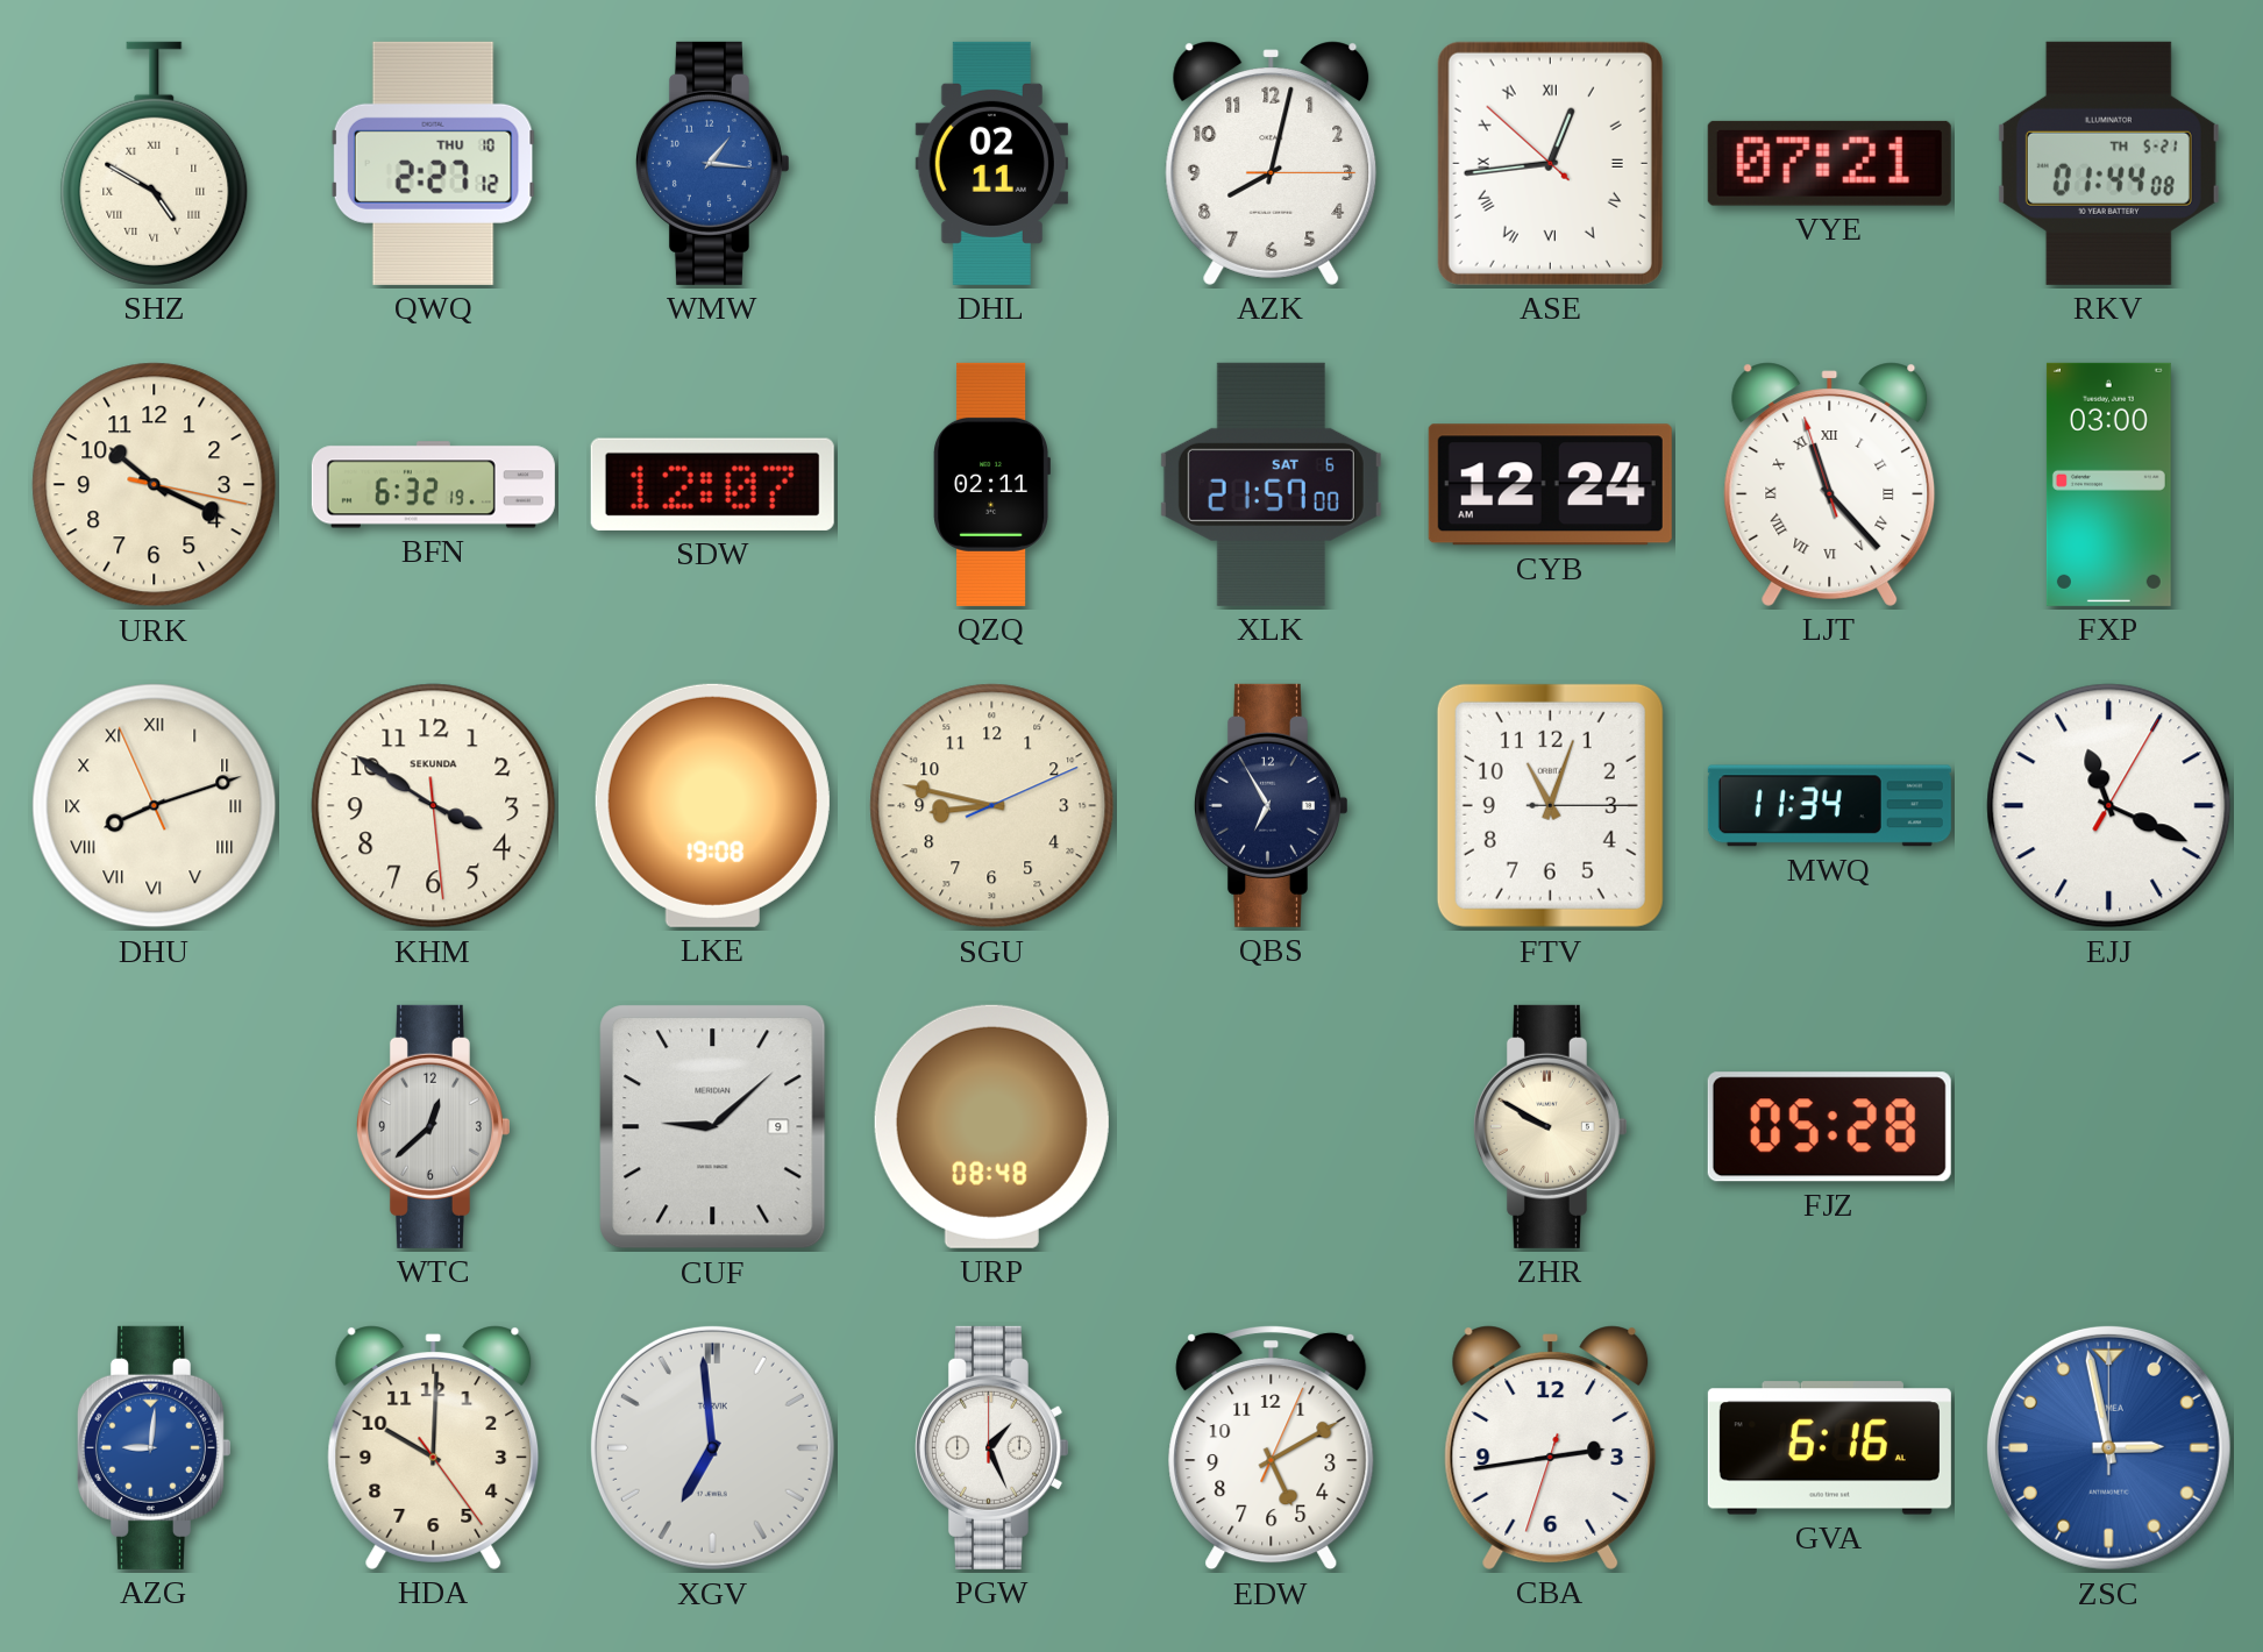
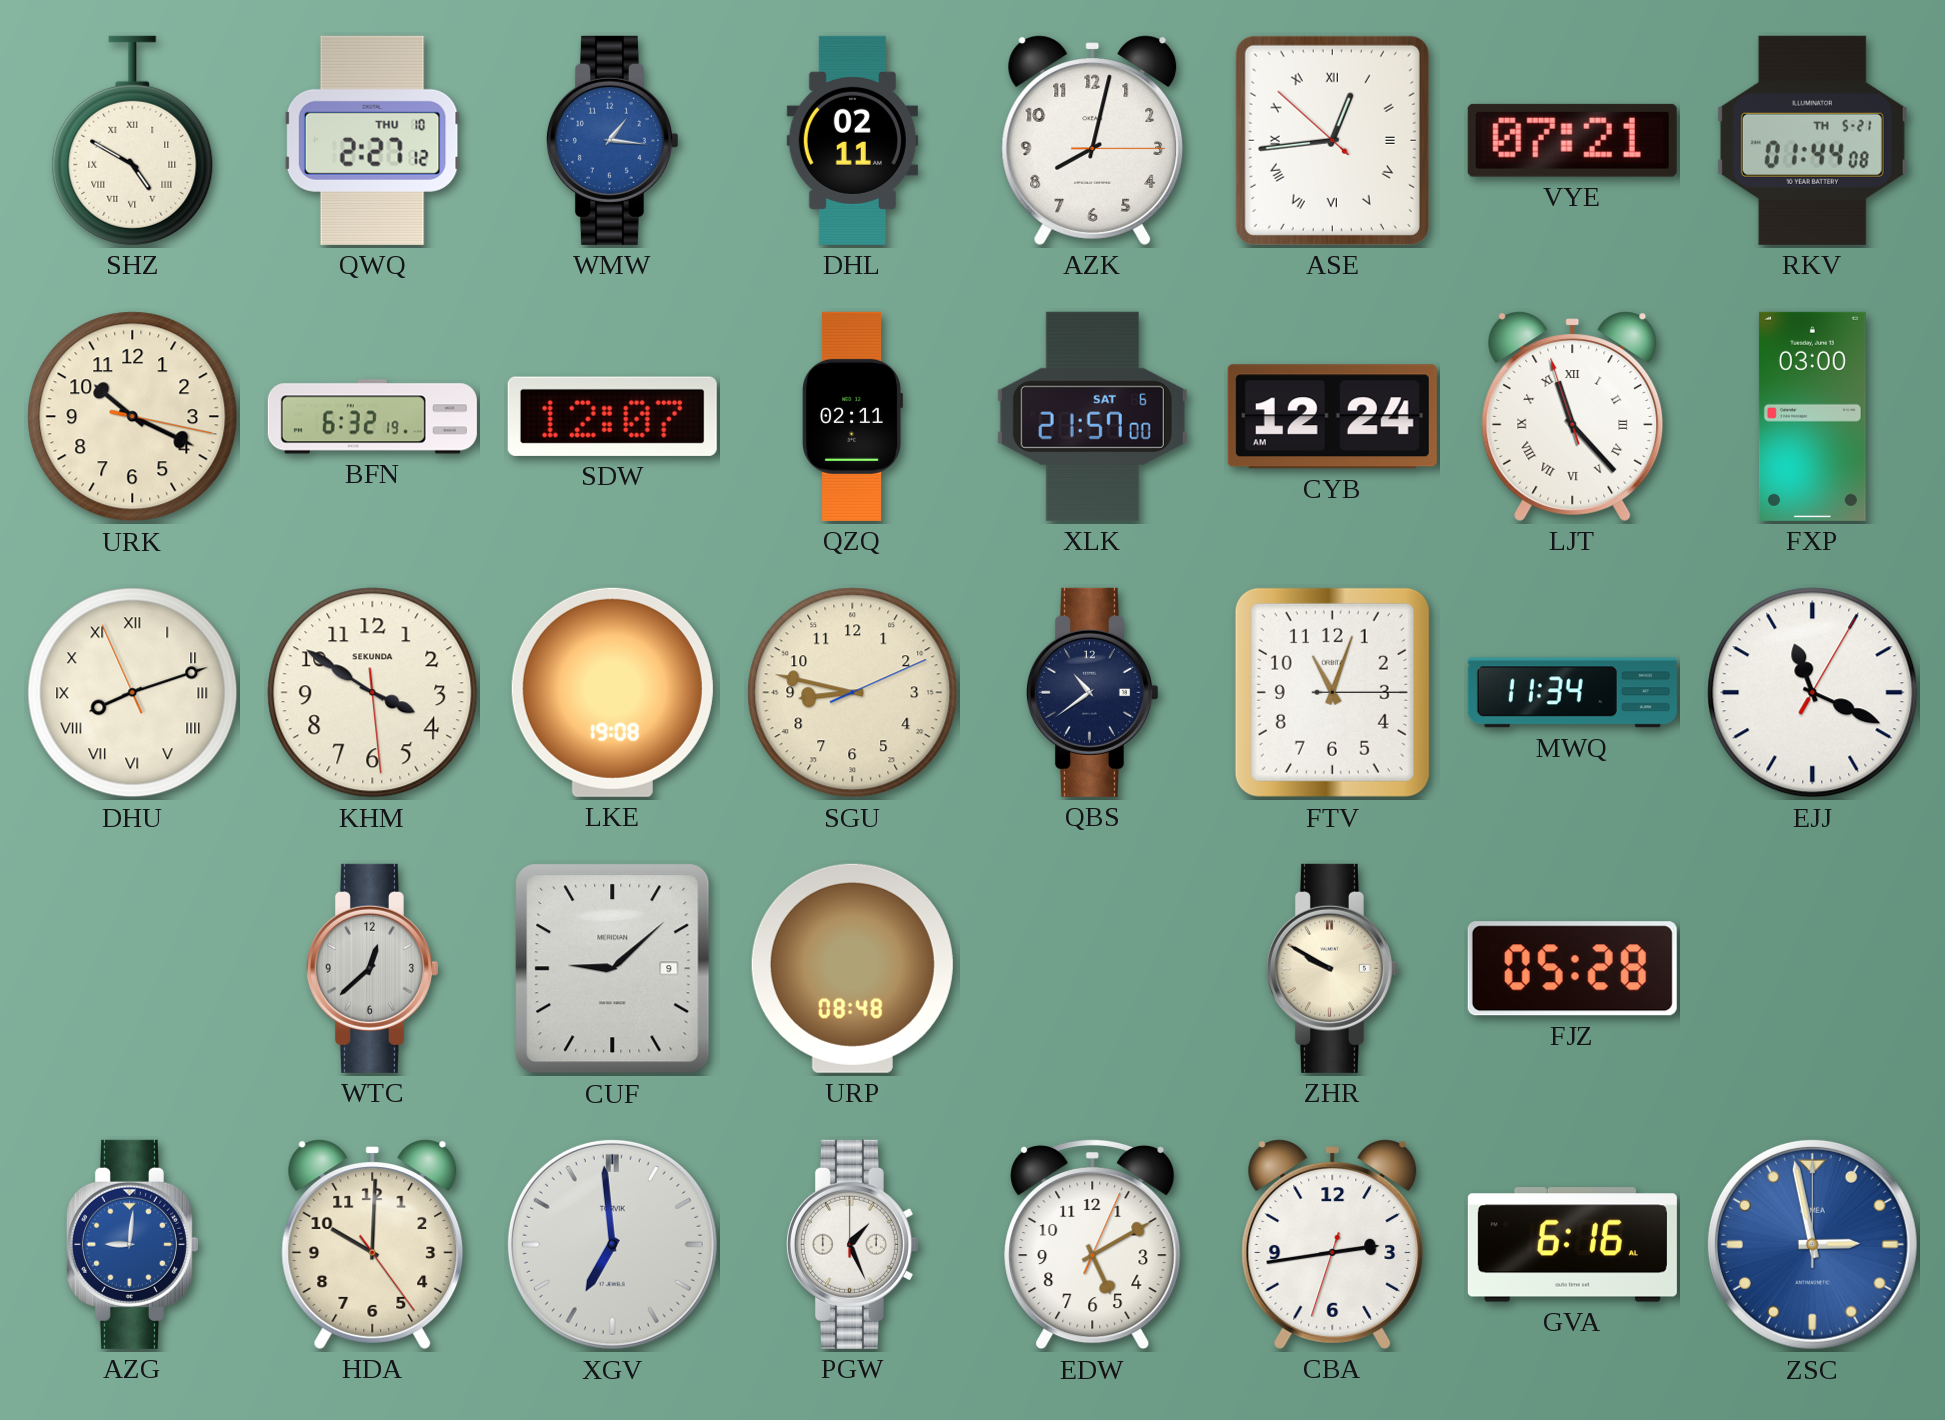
QBS: 6:55 -> 10:39 (1092, 692)
